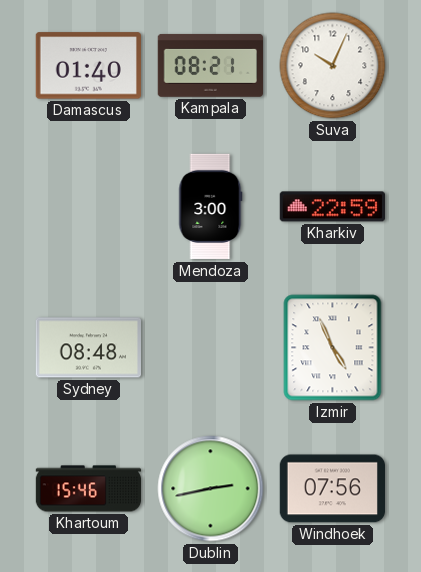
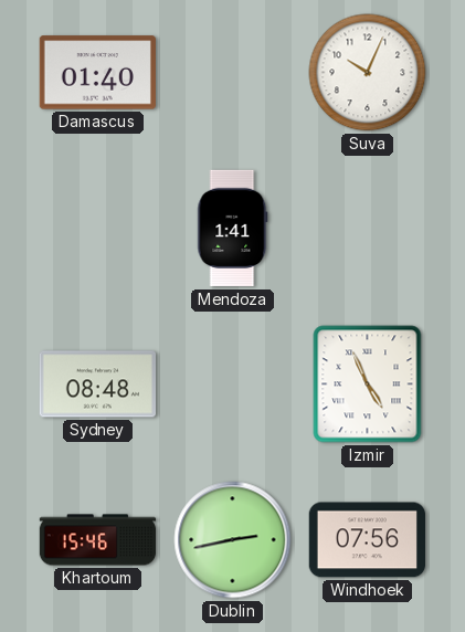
Kampala: 08:21 -> none (210, 65)
Mendoza: 3:00 -> 1:41 (233, 229)
Kharkiv: 22:59 -> none (332, 207)
